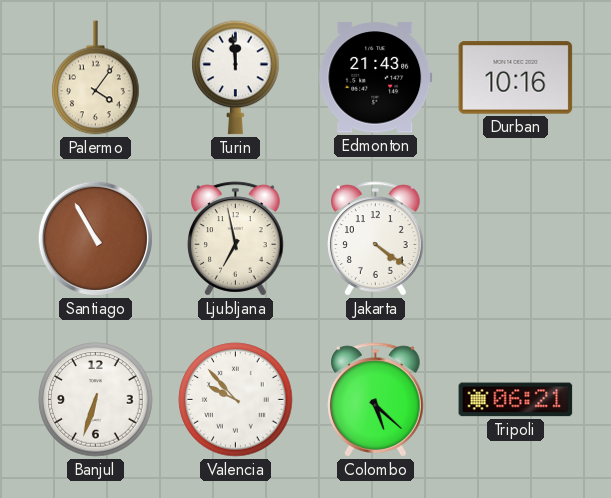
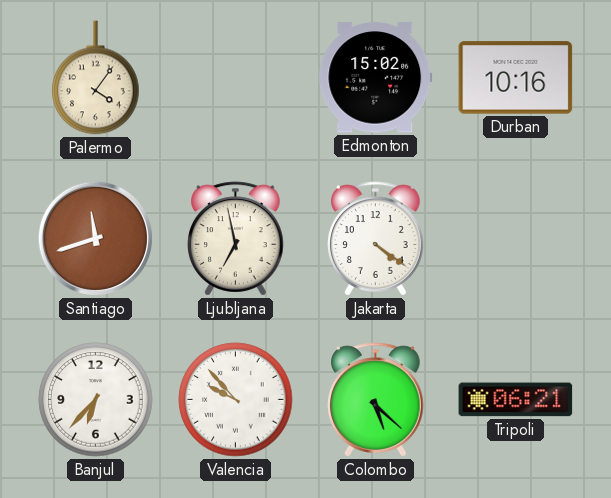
Turin: 11:59 -> none (236, 78)
Edmonton: 21:43 -> 15:02 (376, 78)
Santiago: 10:55 -> 11:42 (95, 238)
Banjul: 6:33 -> 6:37 (96, 400)
